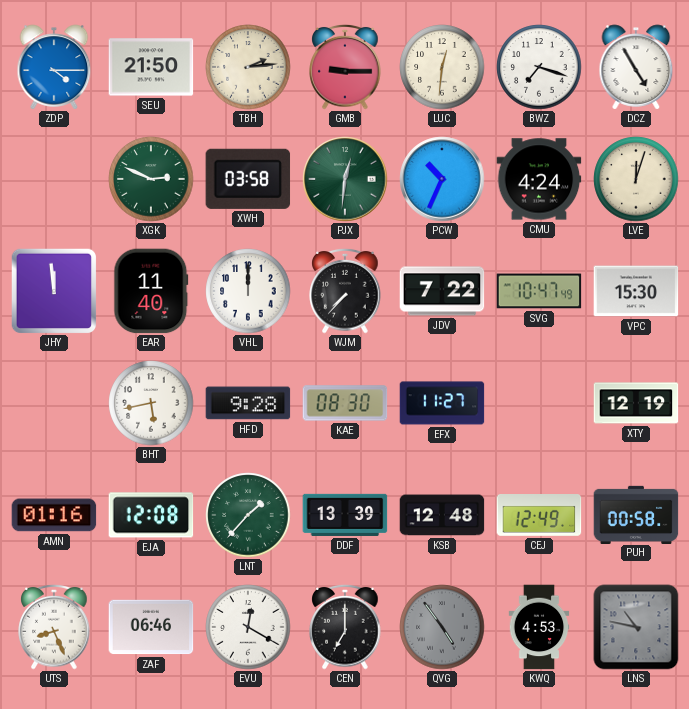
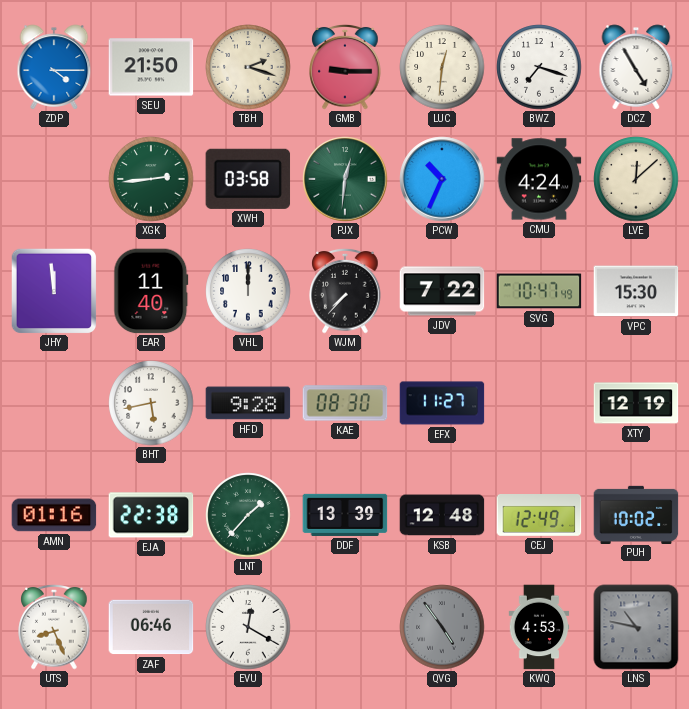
TBH: 2:14 -> 2:18 (248, 67)
XGK: 2:49 -> 2:44 (151, 179)
LVE: 12:03 -> 12:08 (636, 179)
EJA: 12:08 -> 22:38 (151, 515)
PUH: 00:58 -> 10:02 (636, 514)
CEN: 7:00 -> none (345, 627)
